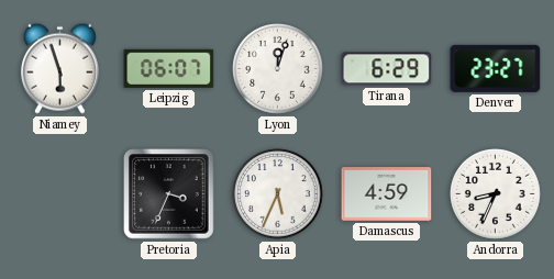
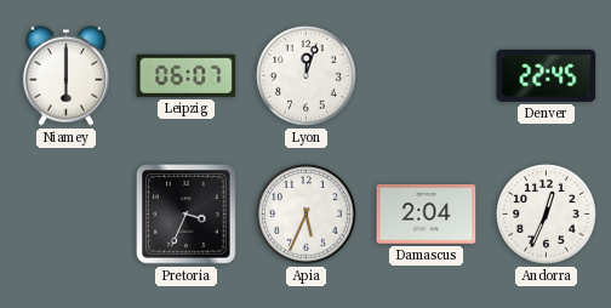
Niamey: 5:57 -> 6:00 (65, 75)
Tirana: 6:29 -> none (387, 69)
Denver: 23:27 -> 22:45 (547, 75)
Damascus: 4:59 -> 2:04 (427, 215)
Andorra: 8:34 -> 12:34 (547, 215)
